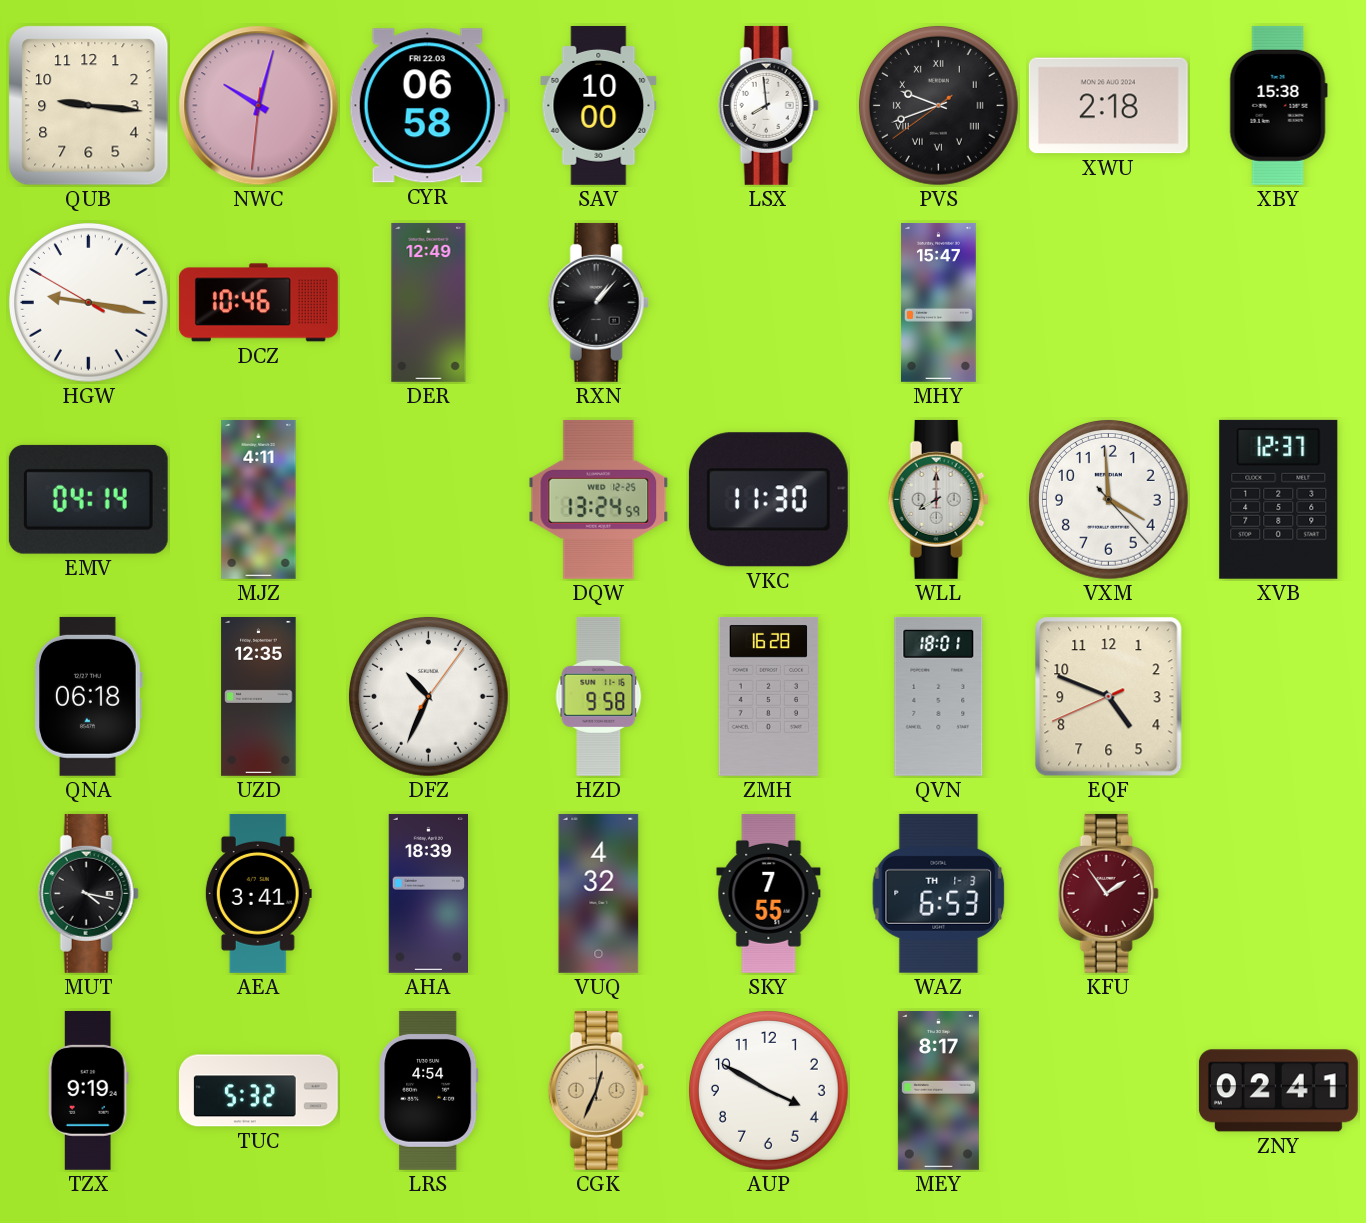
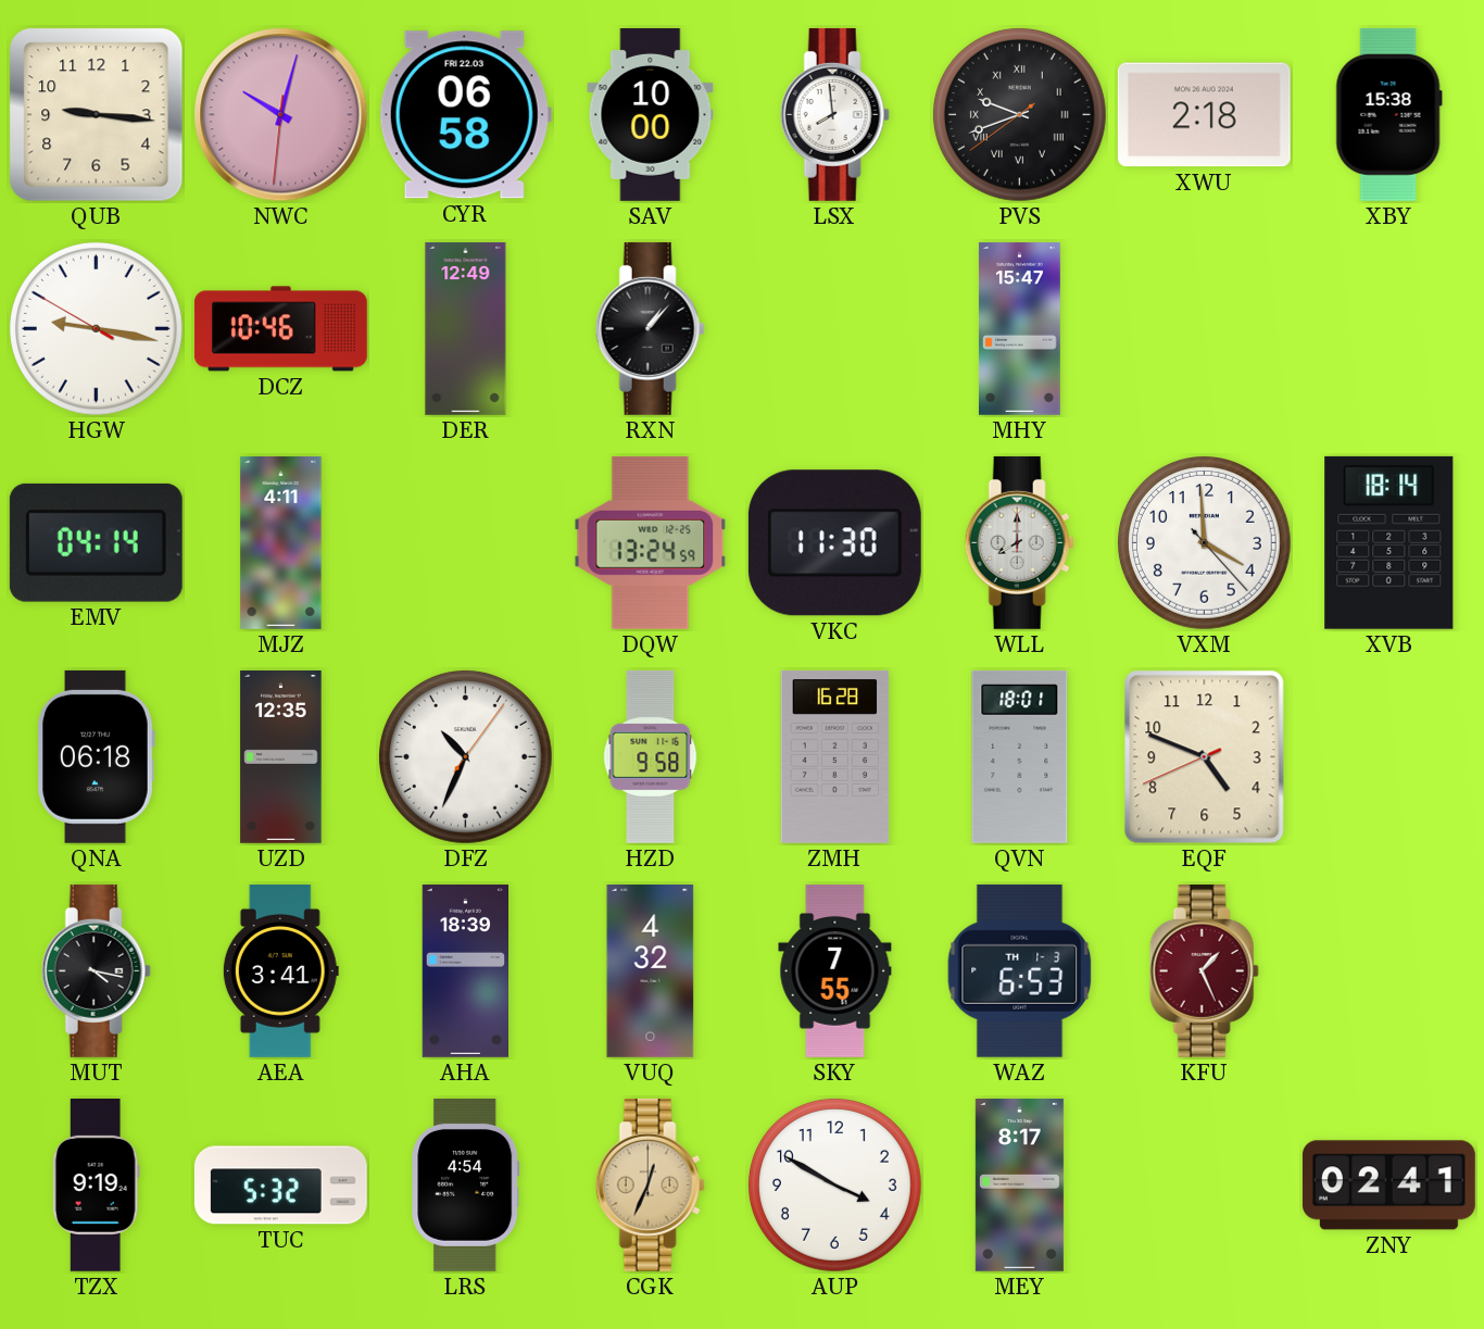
XVB: 12:37 -> 18:14 (1389, 542)
KFU: 1:54 -> 1:26 (1204, 970)
